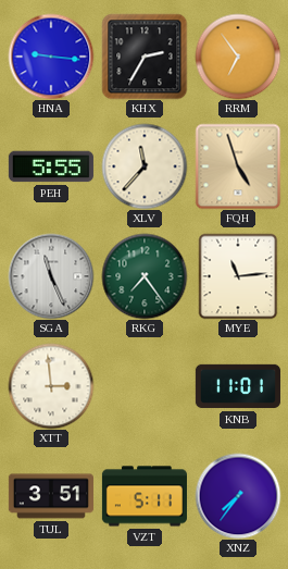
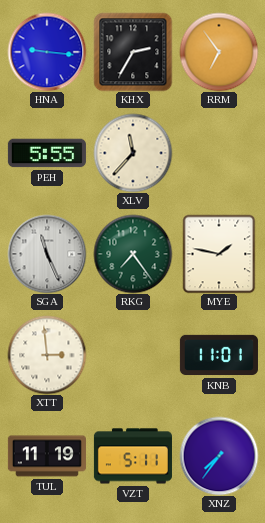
FQH: 4:57 -> none (238, 166)
MYE: 11:14 -> 1:47 (219, 254)
TUL: 3:51 -> 11:19 (47, 456)
